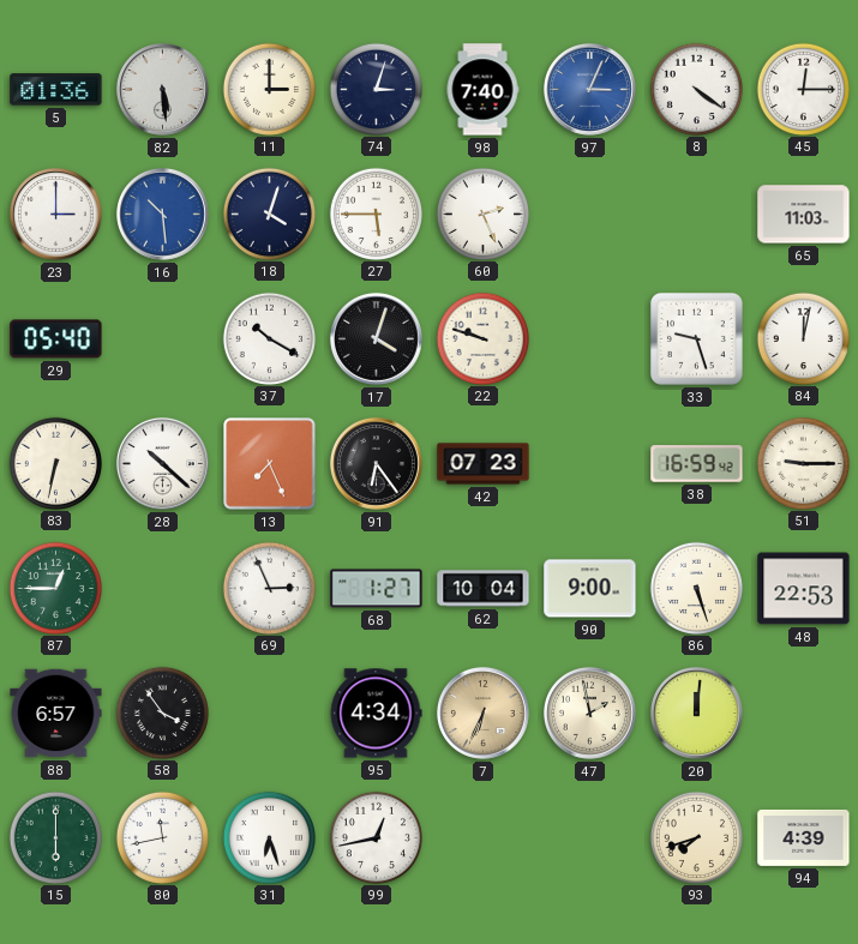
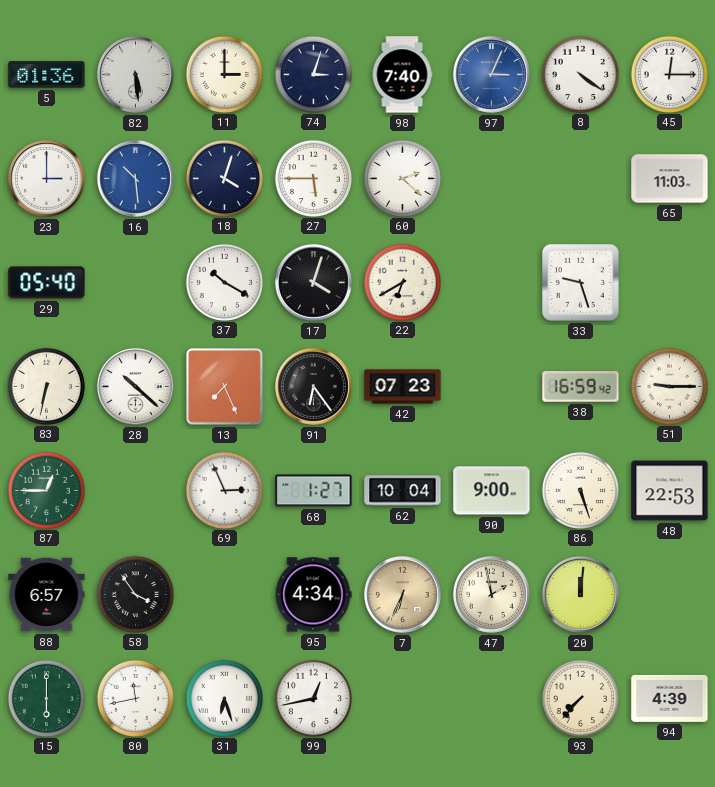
60: 2:26 -> 2:22 (402, 178)
22: 9:48 -> 6:40 (402, 282)
84: 12:02 -> none (803, 338)
93: 7:42 -> 7:37 (580, 698)
